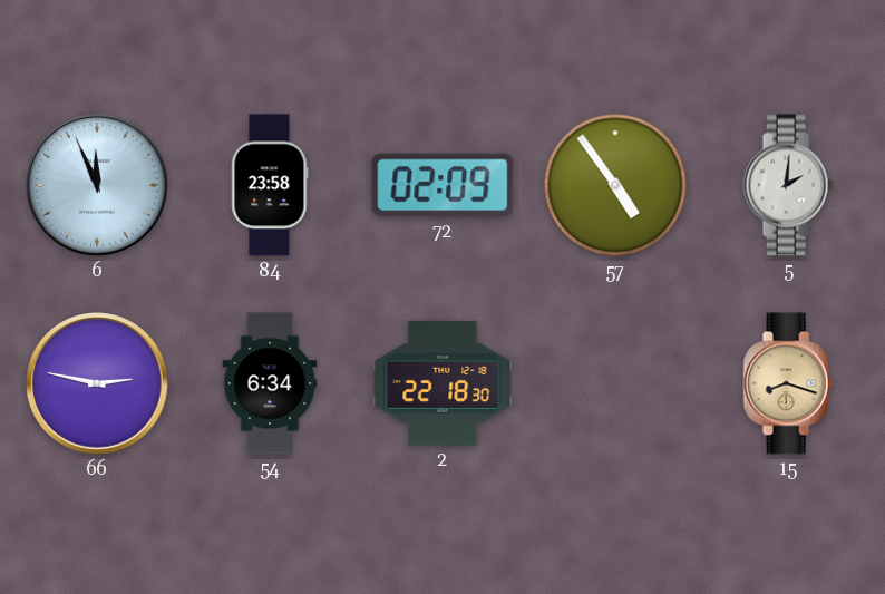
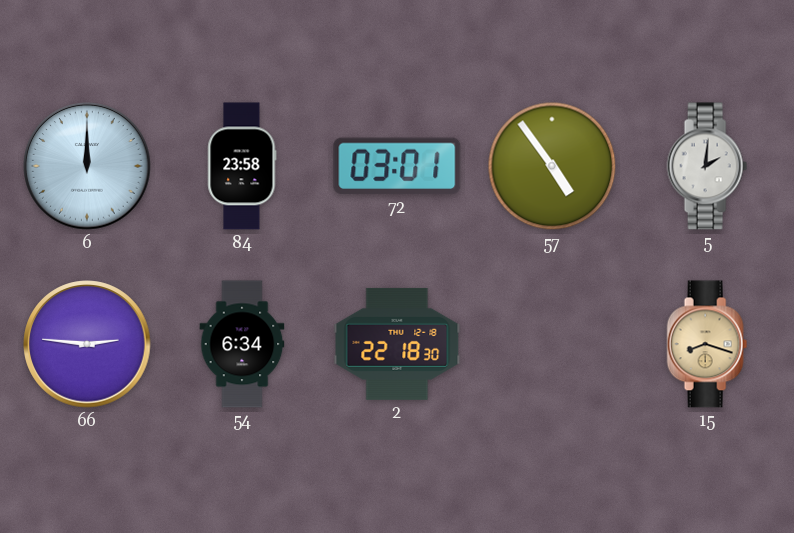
6: 11:56 -> 12:00 (87, 166)
72: 02:09 -> 03:01 (397, 166)
66: 2:47 -> 2:46 (87, 344)
